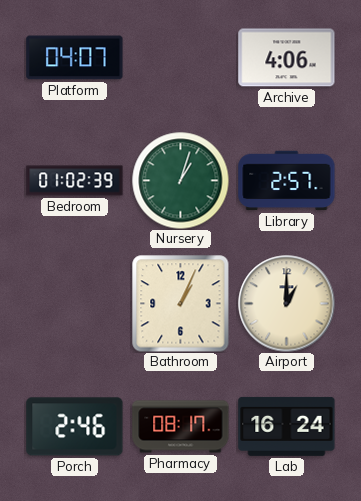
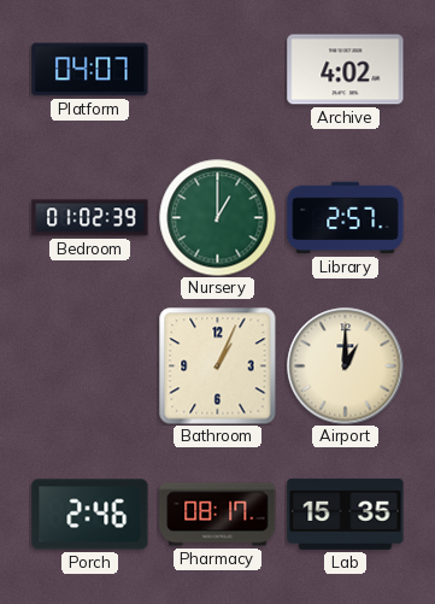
Archive: 4:06 -> 4:02 (346, 70)
Nursery: 1:03 -> 1:00 (217, 217)
Lab: 16:24 -> 15:35 (346, 514)
